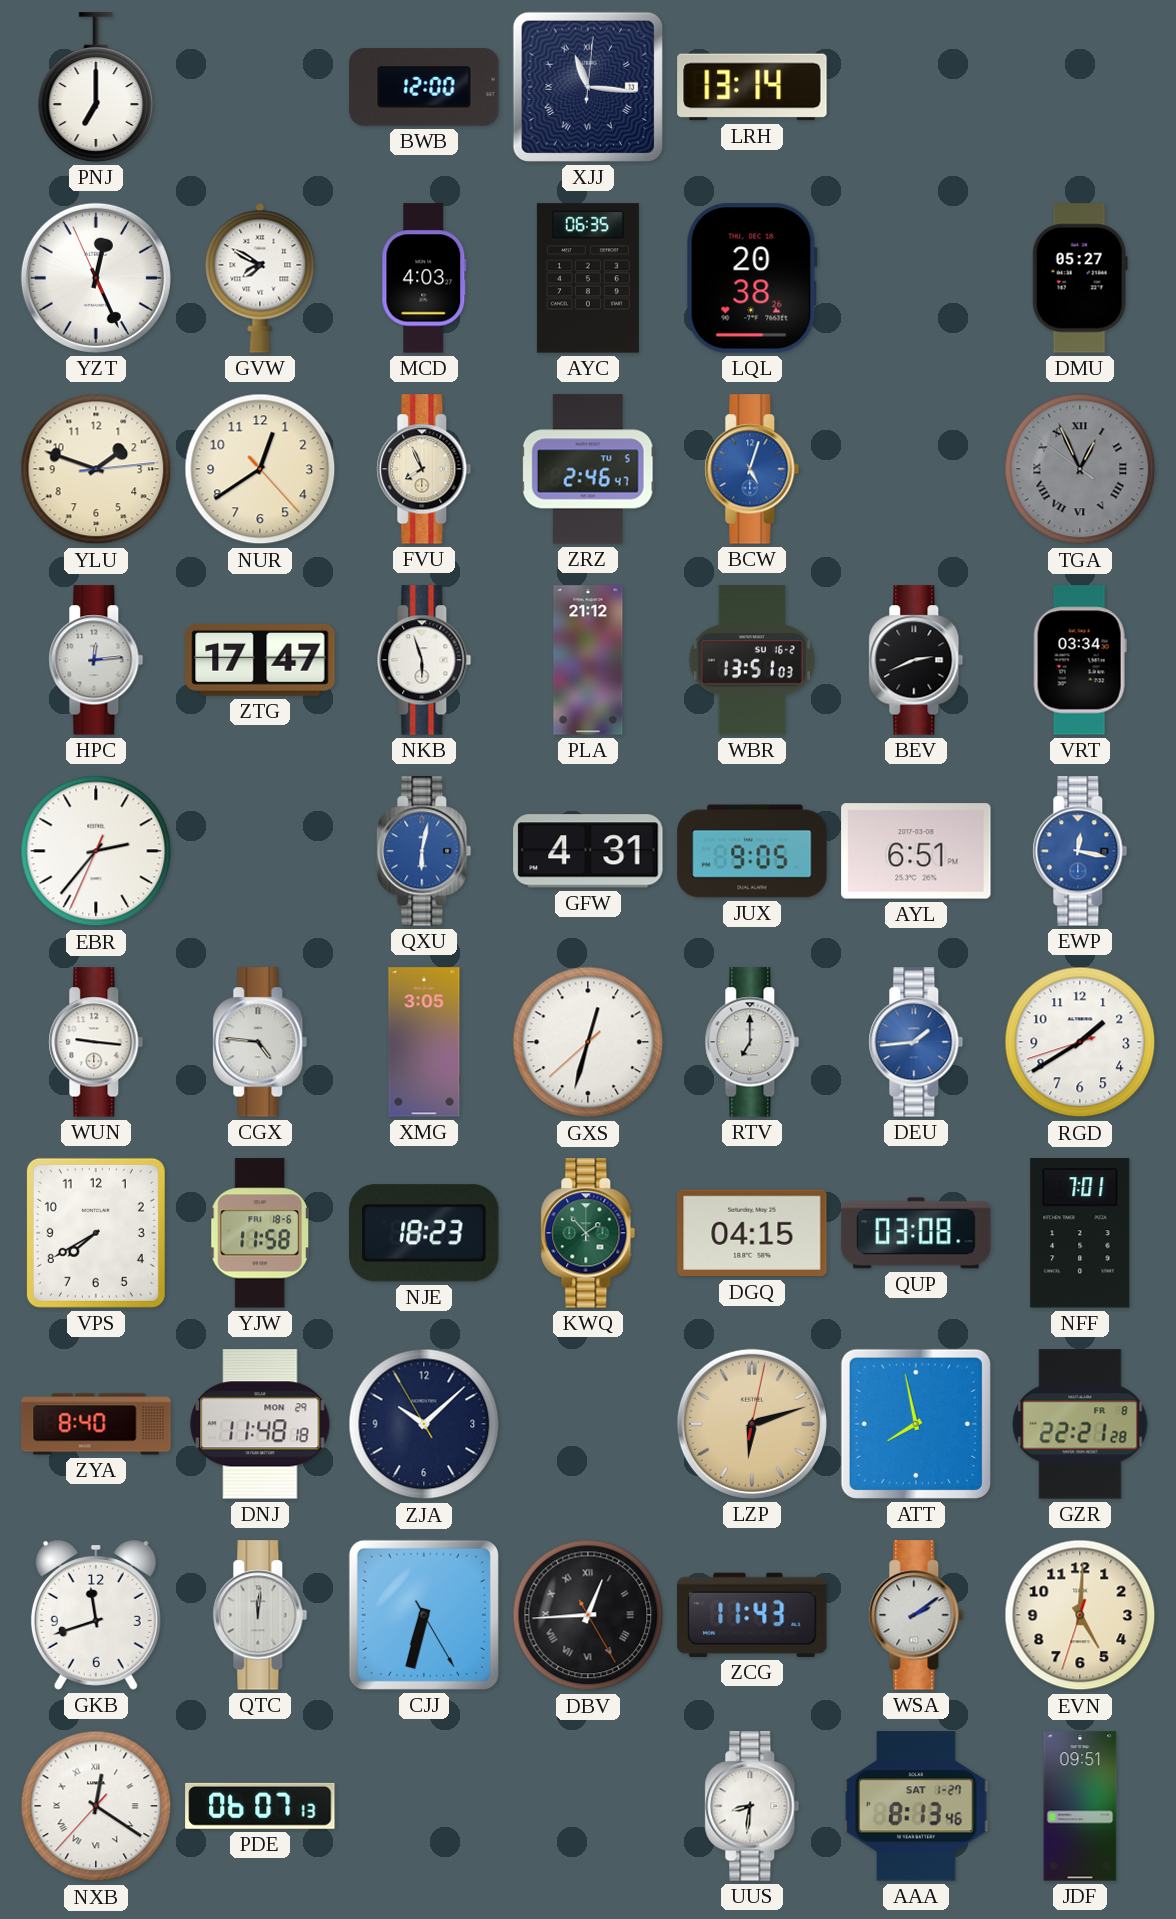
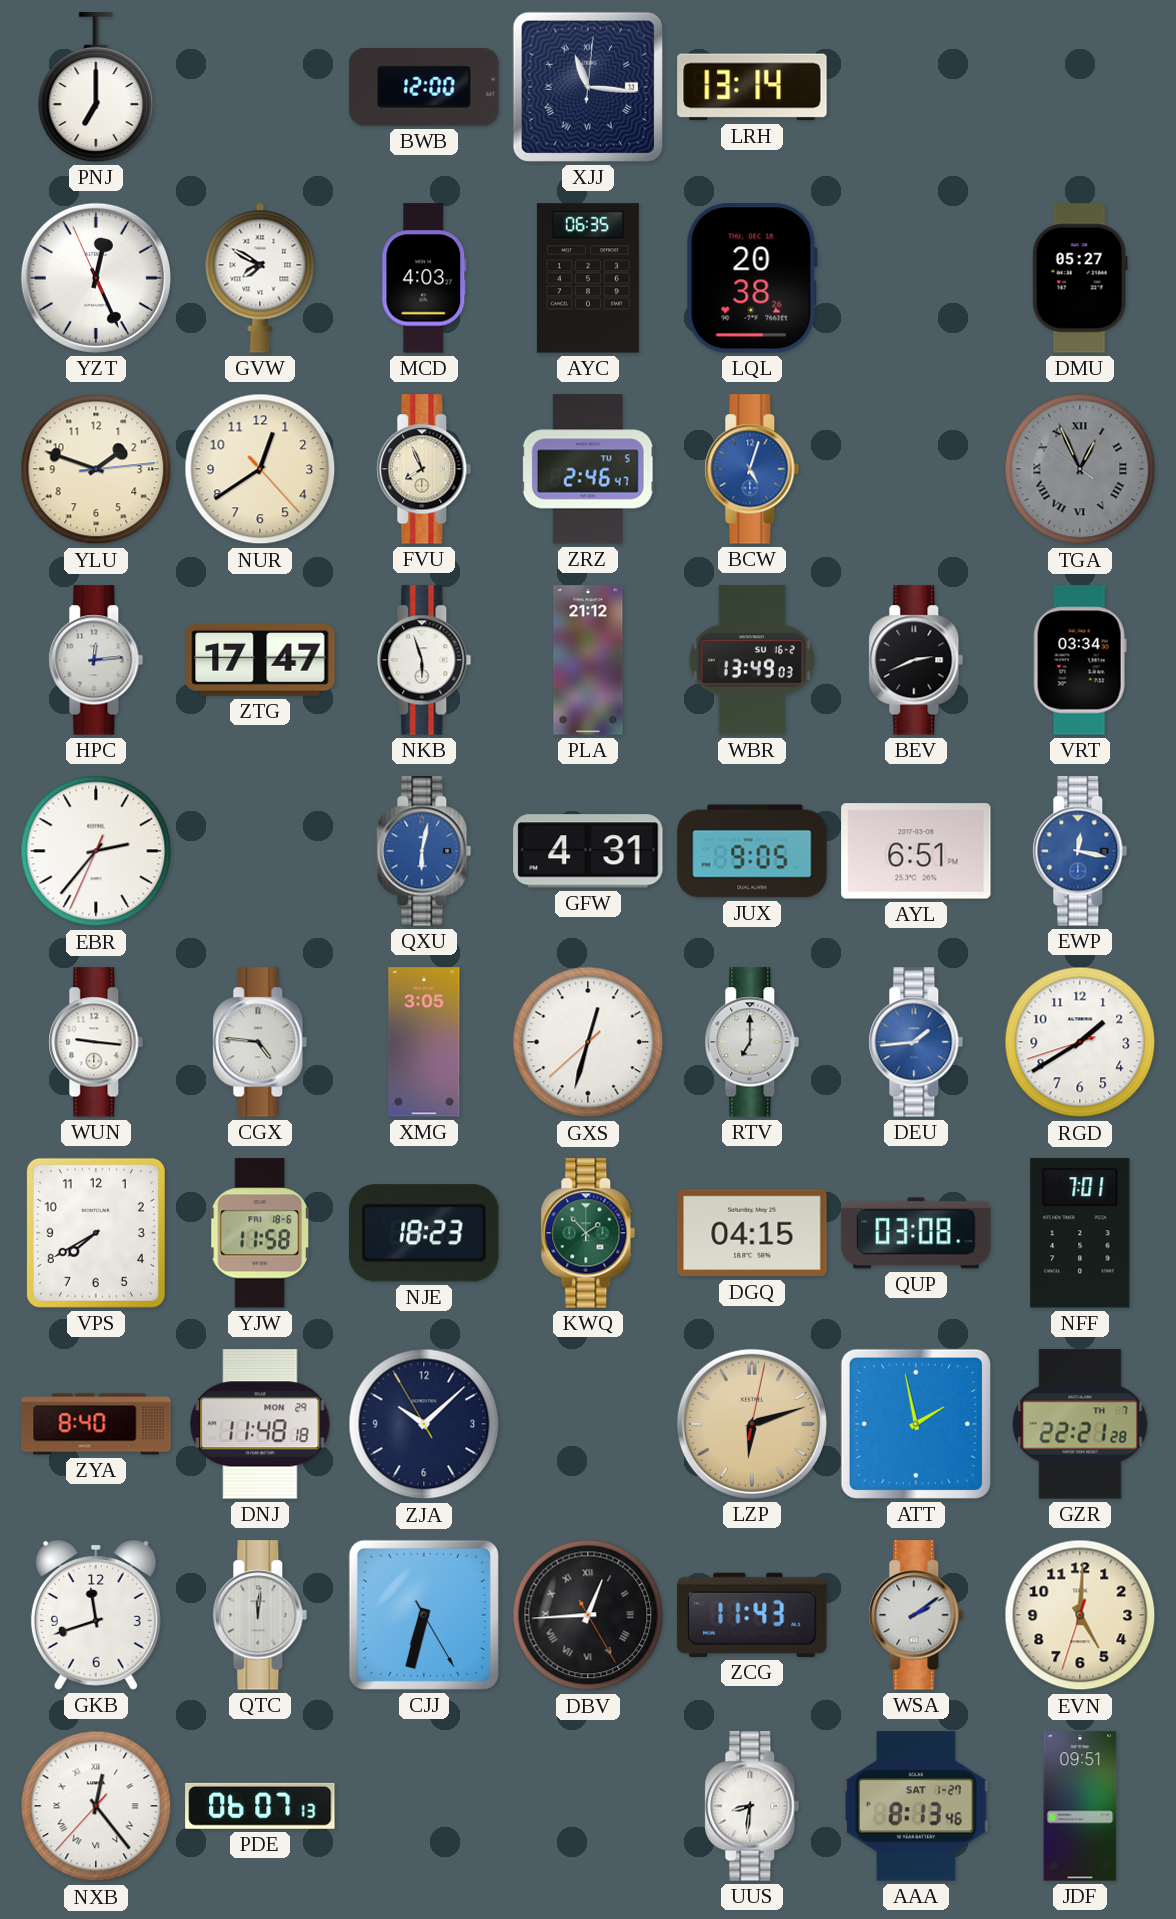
WBR: 13:51 -> 13:49 (752, 660)
ATT: 7:58 -> 1:58 (916, 1424)
GZR date: FR 8 -> TH 7 (1080, 1424)
NXB: 12:20 -> 12:23 (96, 1806)
